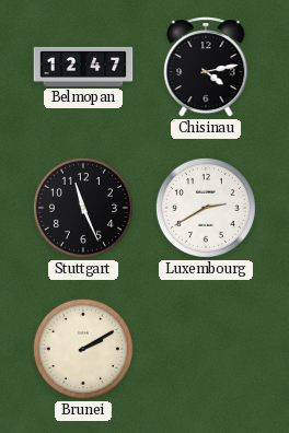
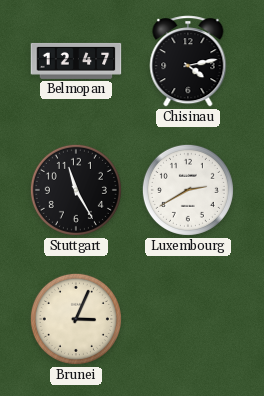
Stuttgart: 11:26 -> 11:25 (76, 190)
Brunei: 2:10 -> 3:04 (76, 319)
